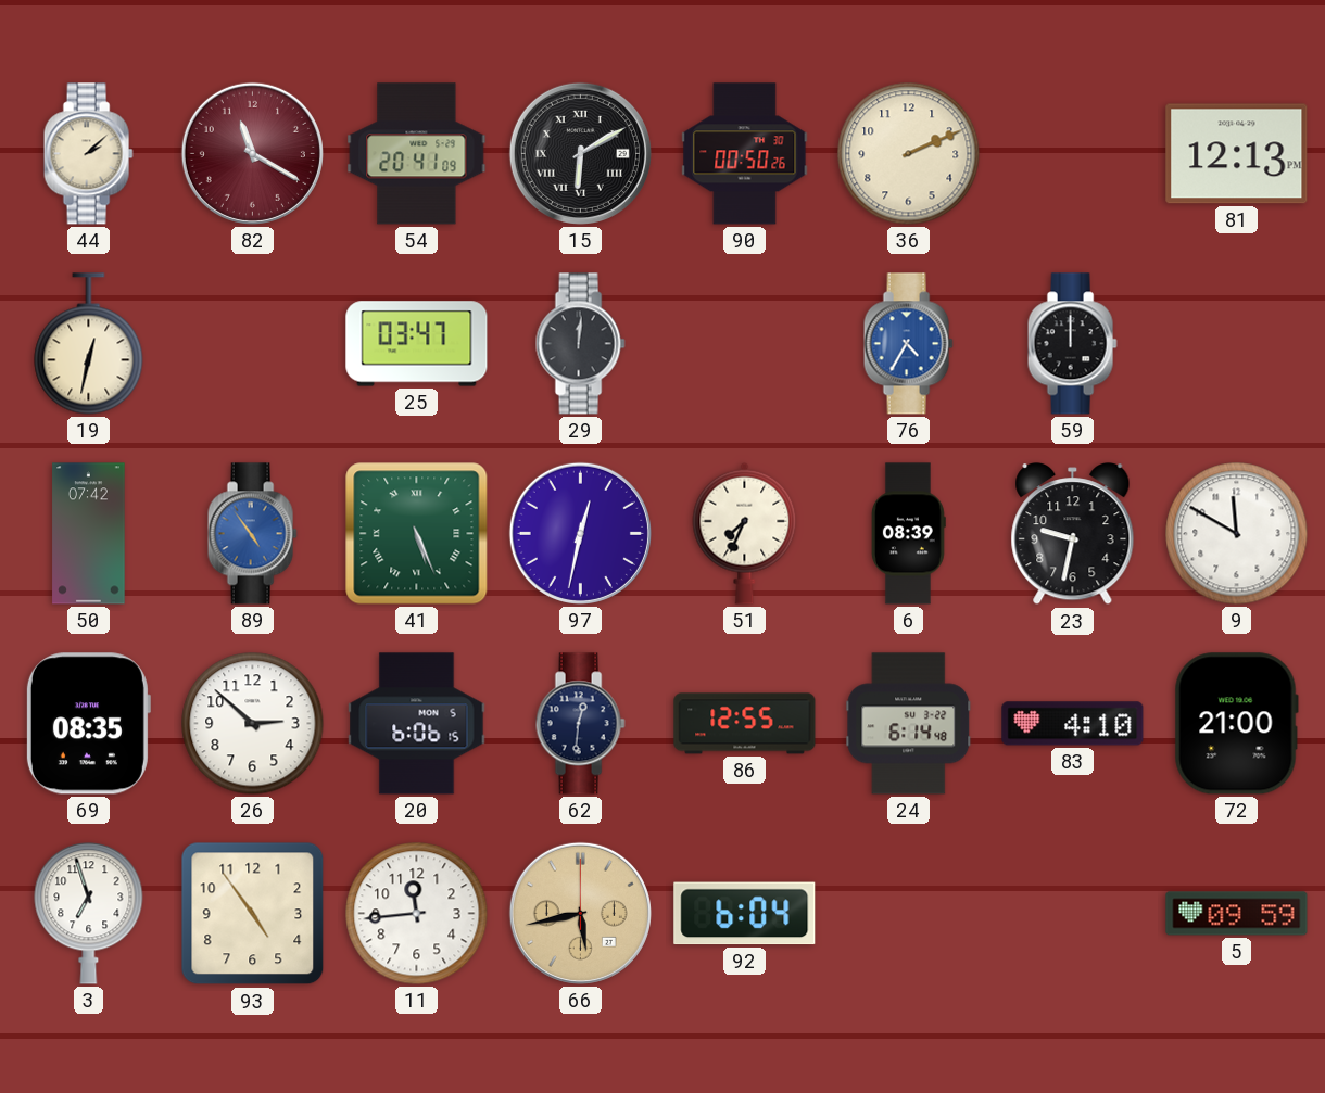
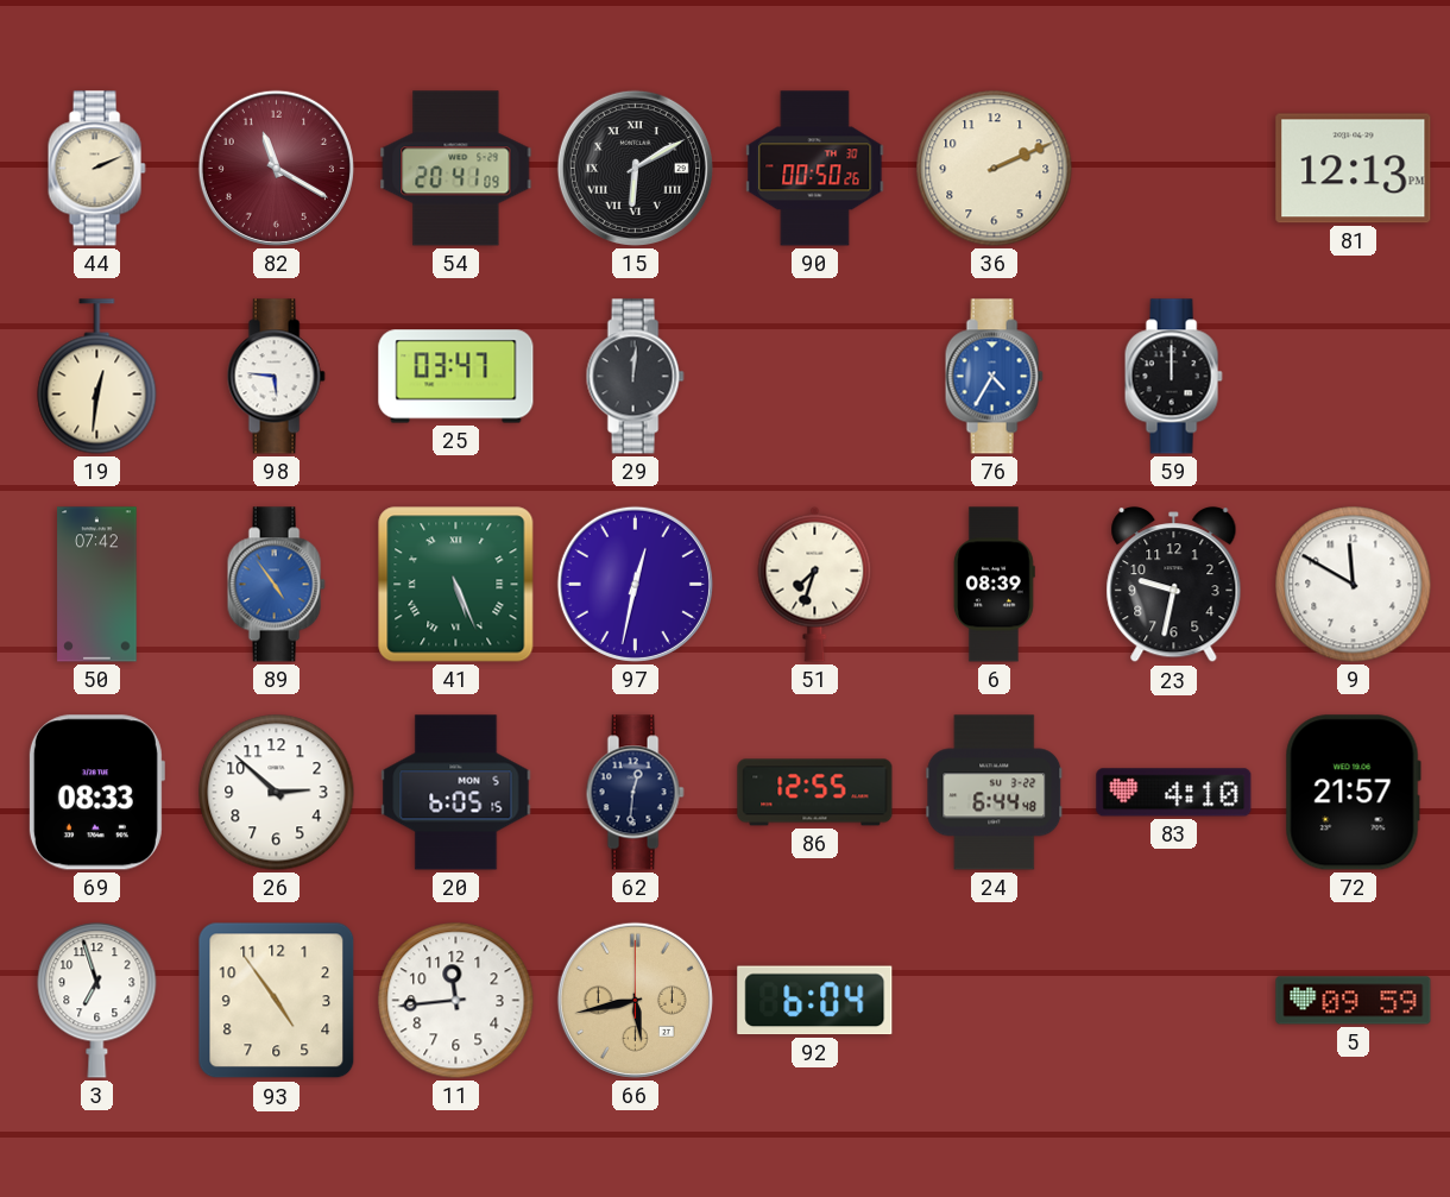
44: 2:08 -> 2:11 (96, 169)
19: 12:32 -> 12:31 (97, 377)
98: none -> 5:46 (276, 377)
51: 7:34 -> 7:33 (815, 584)
69: 08:35 -> 08:33 (96, 793)
20: 6:06 -> 6:05 (456, 793)
24: 6:14 -> 6:44 (995, 793)
72: 21:00 -> 21:57 (1353, 793)
